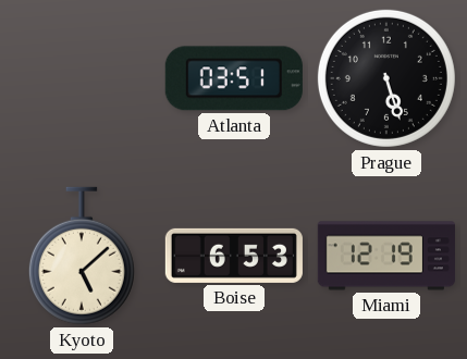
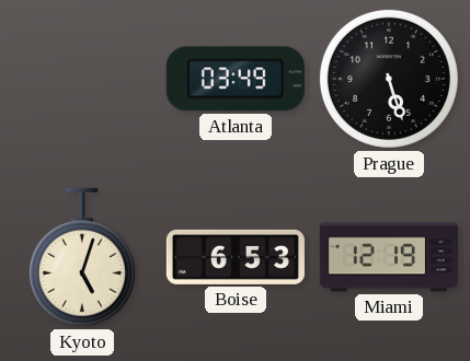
Atlanta: 03:51 -> 03:49 (236, 79)
Kyoto: 5:08 -> 5:03 (82, 257)
